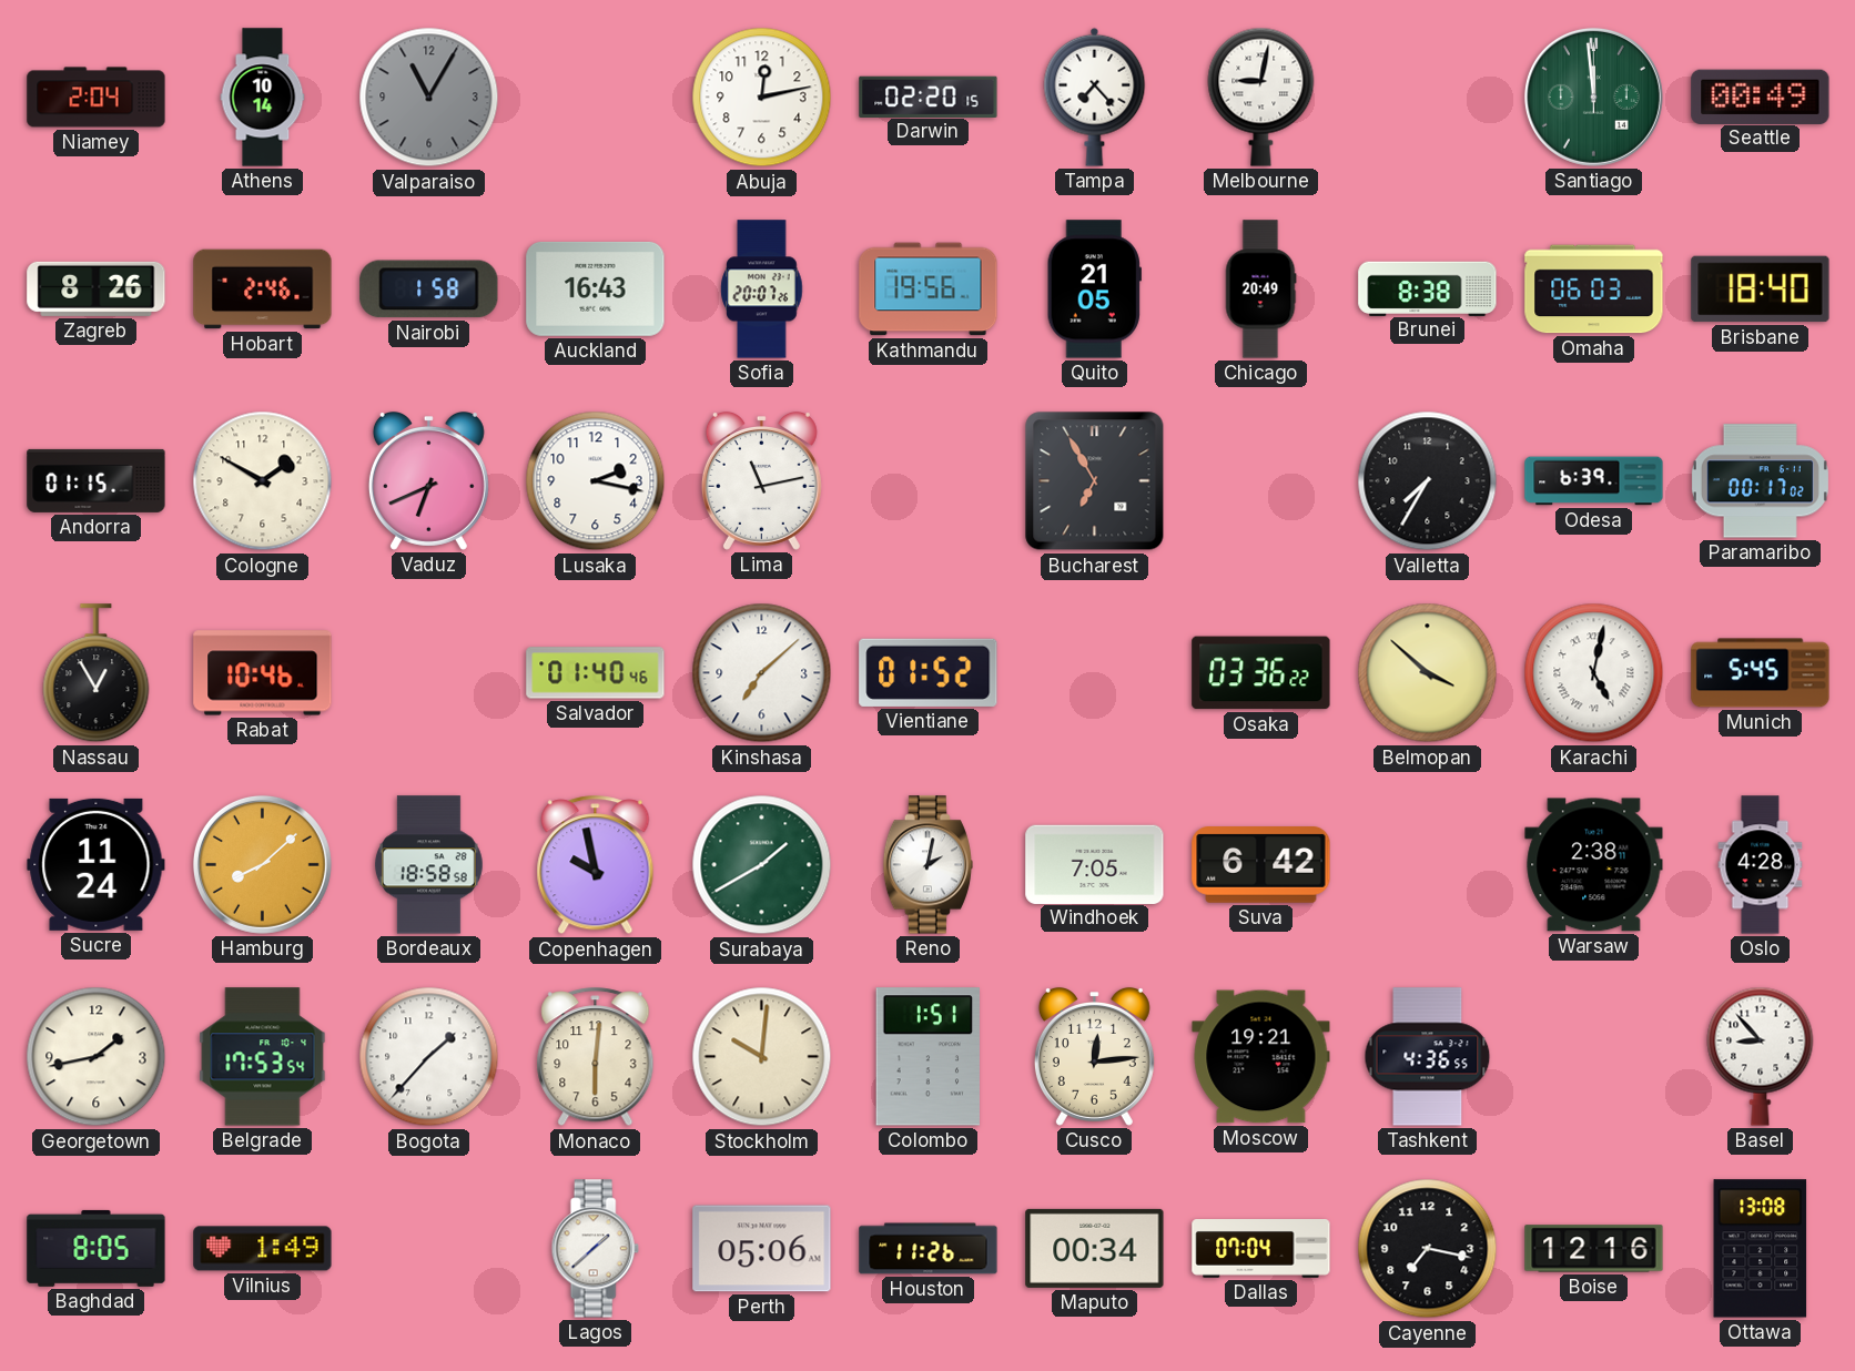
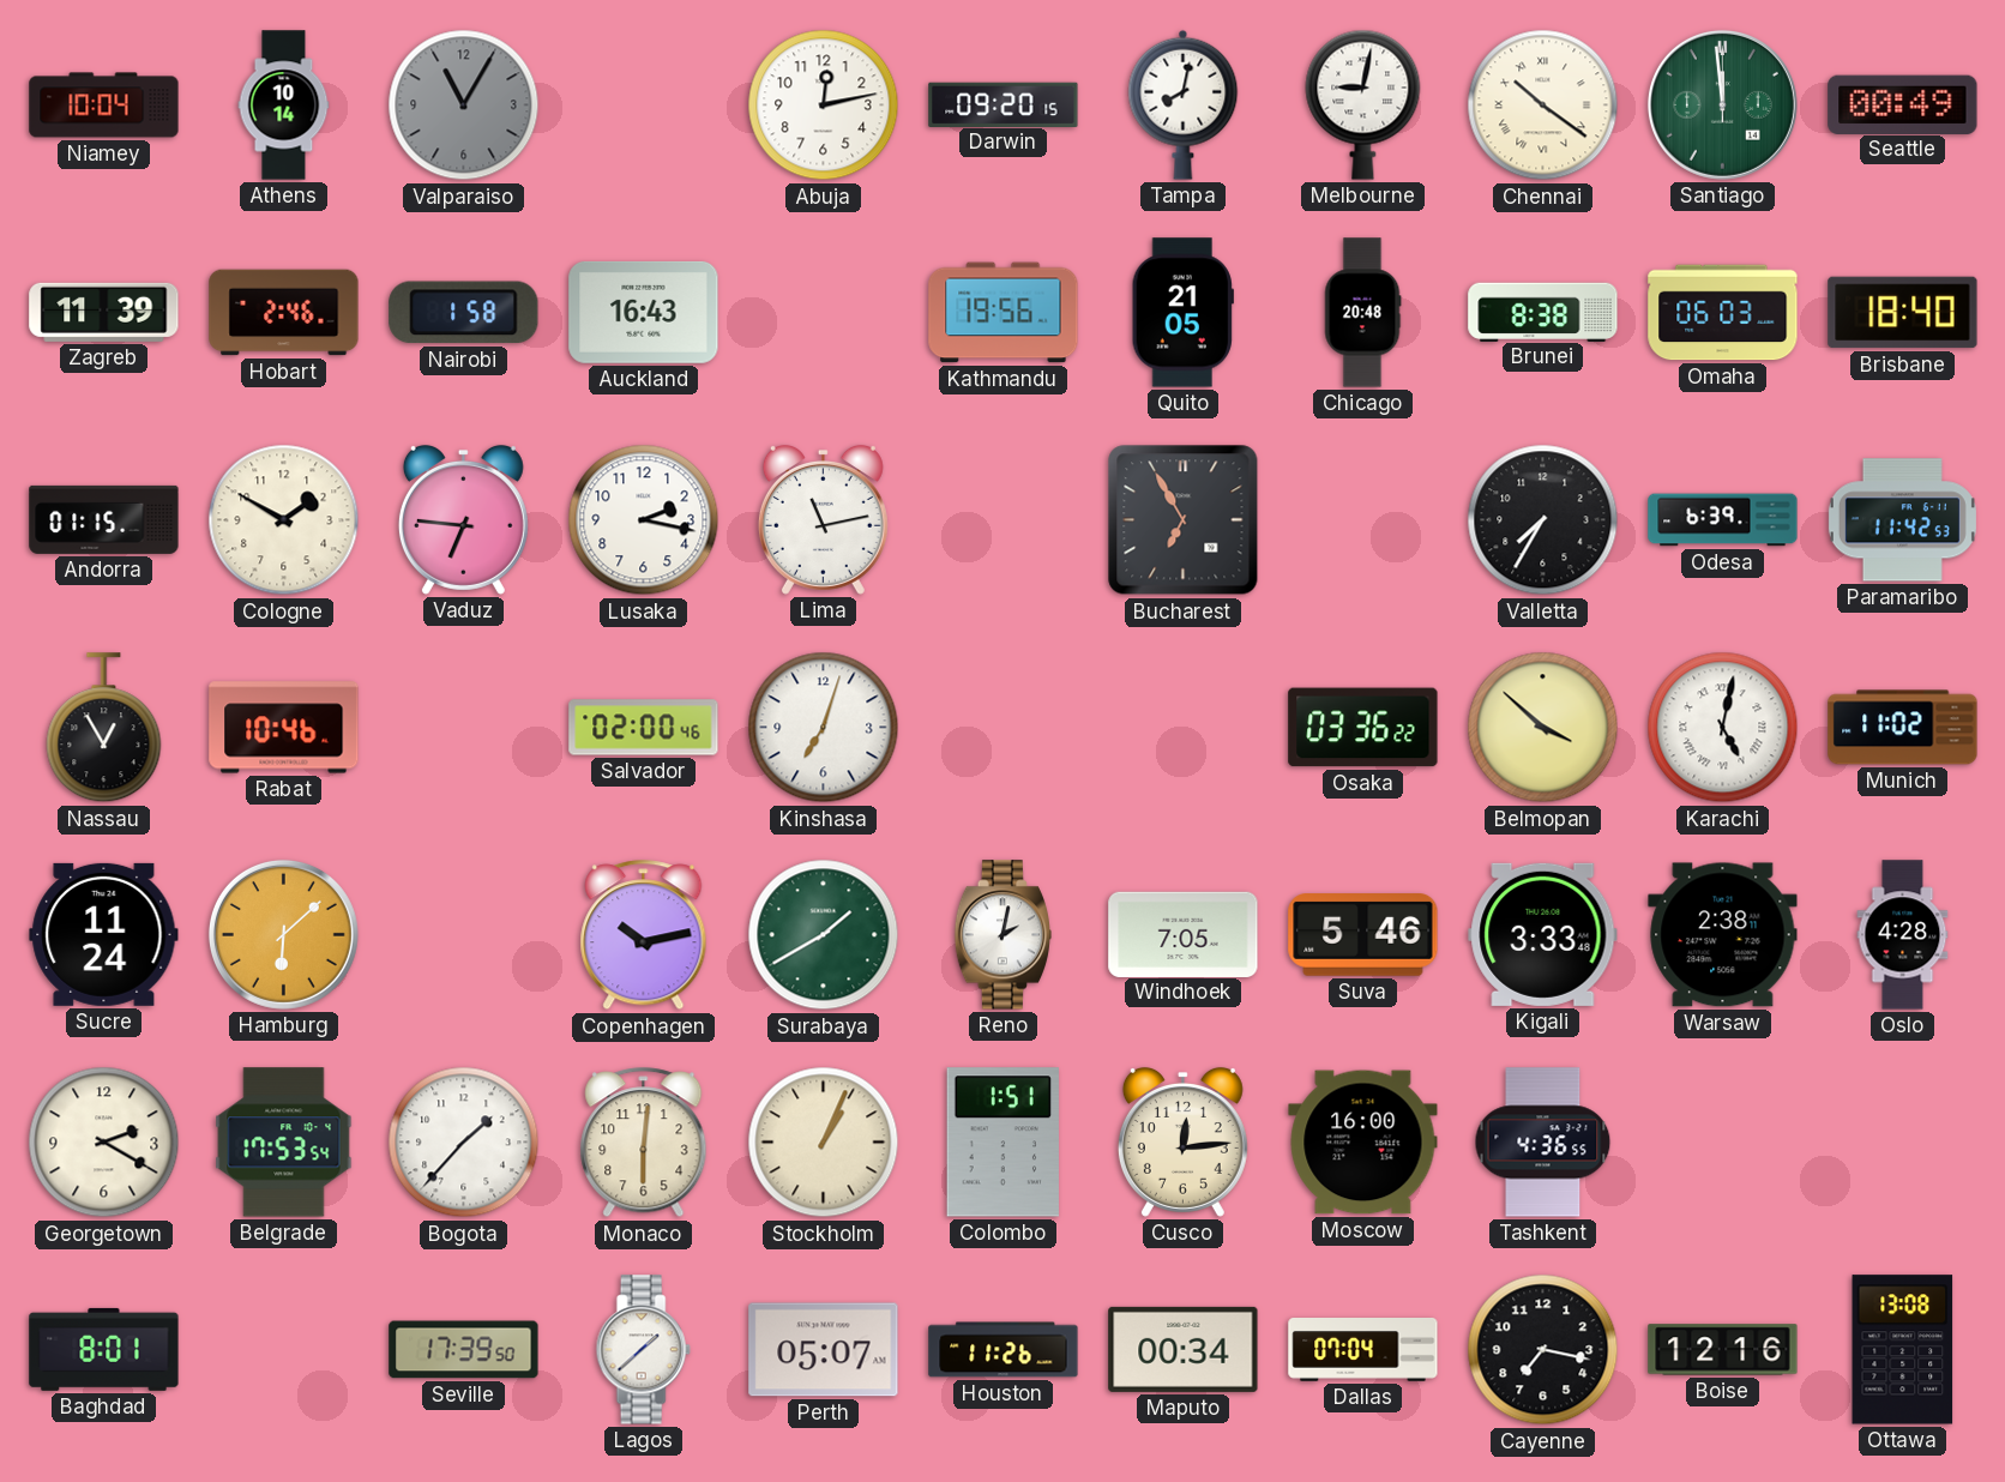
Niamey: 2:04 -> 10:04 (104, 106)
Darwin: 02:20 -> 09:20 (1004, 104)
Tampa: 7:23 -> 8:02 (1184, 104)
Chennai: none -> 10:21 (1543, 106)
Zagreb: 8:26 -> 11:39 (104, 312)
Sofia: 20:07 -> none (762, 290)
Chicago: 20:49 -> 20:48 (1362, 313)
Vaduz: 6:41 -> 6:46 (463, 519)
Paramaribo: 00:17 -> 11:42 (1902, 520)
Salvador: 01:40 -> 02:00 (644, 728)
Kinshasa: 7:08 -> 7:03 (824, 728)
Vientiane: 01:52 -> none (929, 672)
Munich: 5:45 -> 11:02 (1903, 728)
Hamburg: 8:08 -> 6:08 (283, 934)
Bordeaux: 18:58 -> none (428, 865)
Copenhagen: 9:58 -> 10:13 (644, 935)
Suva: 6:42 -> 5:46 (1363, 935)
Kigali: none -> 3:33 (1543, 934)
Georgetown: 1:43 -> 2:20 (104, 1143)
Stockholm: 10:01 -> 1:04 (824, 1143)
Moscow: 19:21 -> 16:00 (1363, 1143)
Basel: 8:53 -> none (1761, 1056)
Baghdad: 8:05 -> 8:01 (104, 1349)
Vilnius: 1:49 -> none (263, 1249)
Seville: none -> 17:39 (464, 1350)
Perth: 05:06 -> 05:07 (824, 1350)
